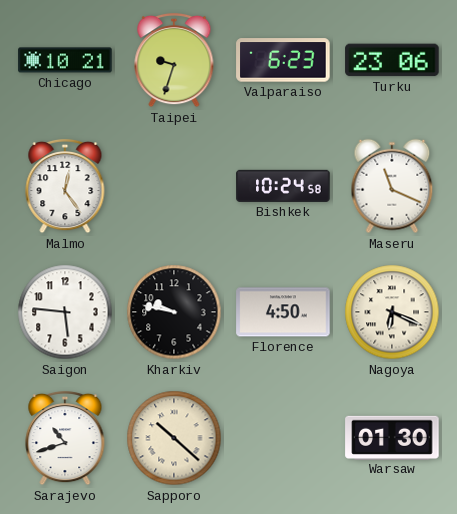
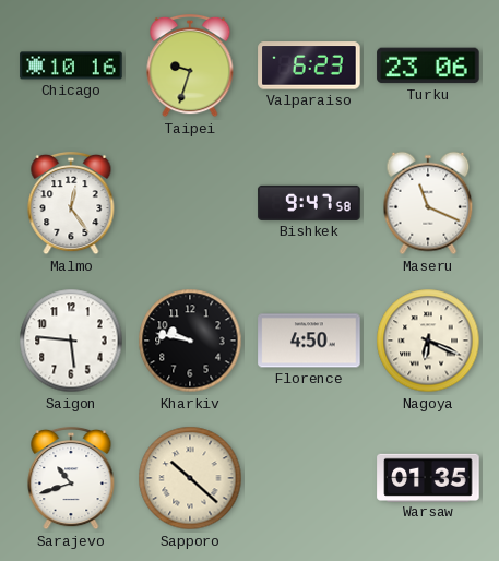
Chicago: 10:21 -> 10:16 (71, 65)
Bishkek: 10:24 -> 9:47 (309, 203)
Warsaw: 01:30 -> 01:35 (428, 477)
